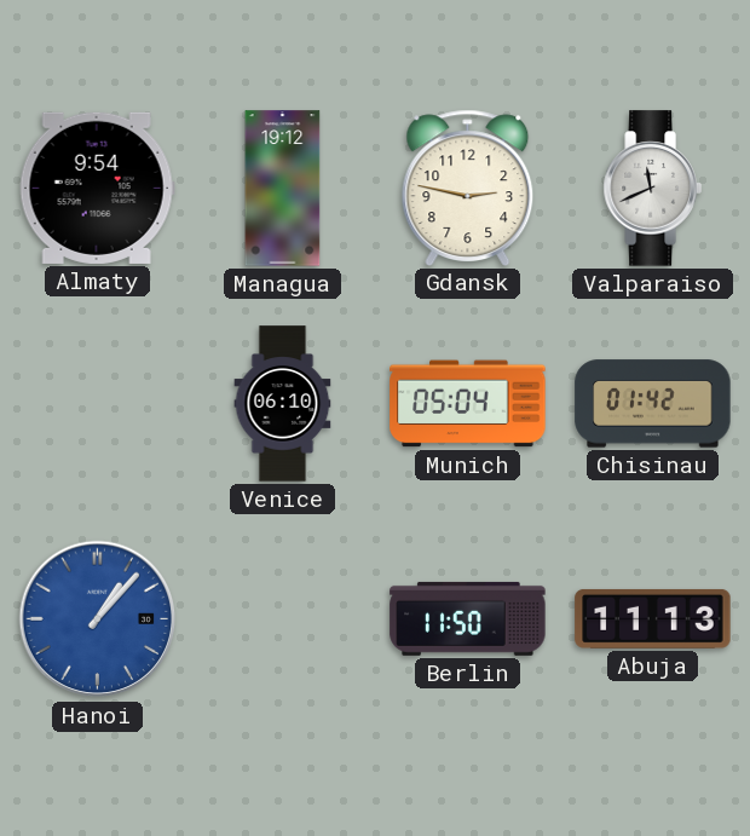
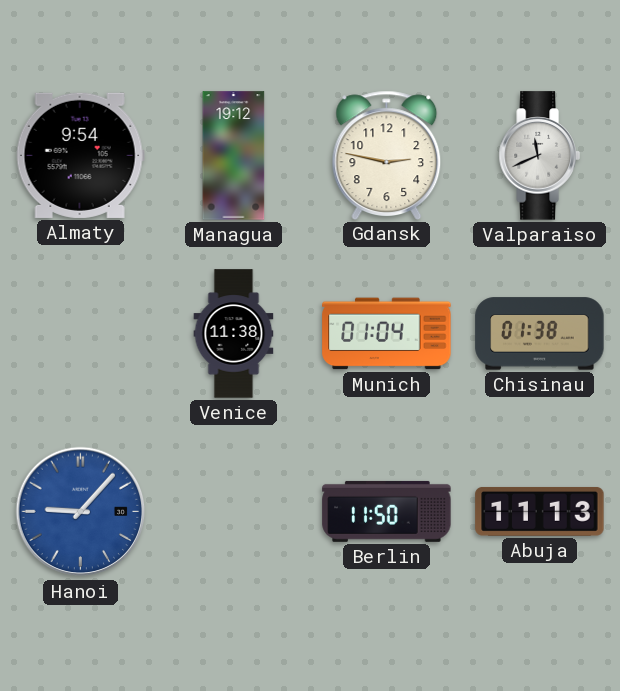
Venice: 06:10 -> 11:38 (234, 334)
Munich: 05:04 -> 01:04 (387, 334)
Chisinau: 01:42 -> 01:38 (540, 334)
Hanoi: 1:07 -> 9:07 (81, 512)
